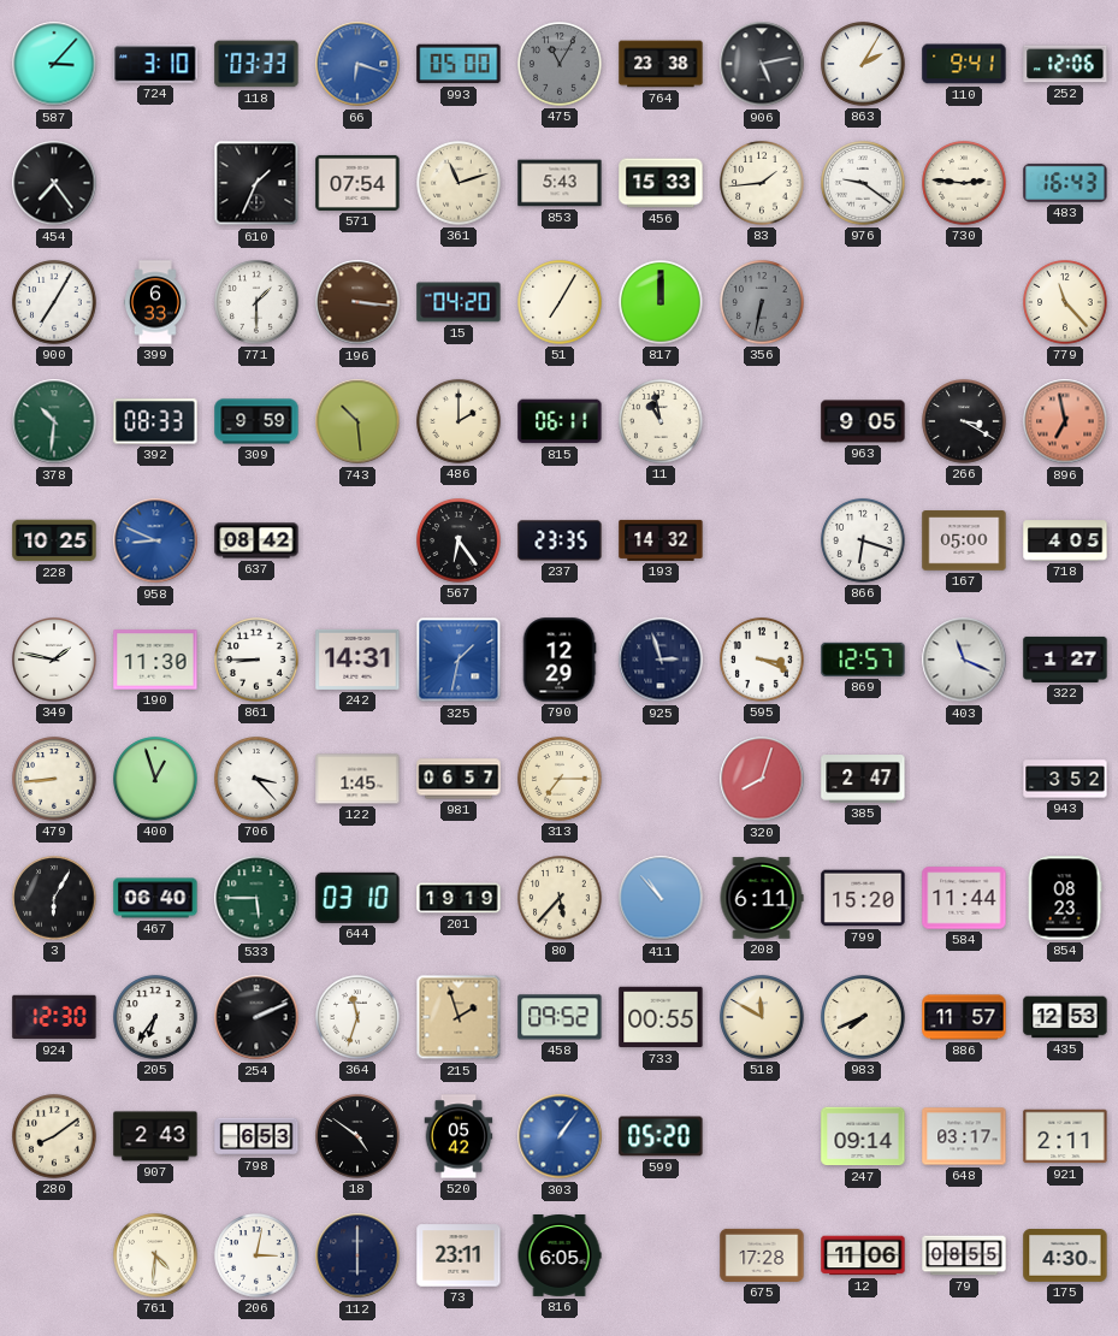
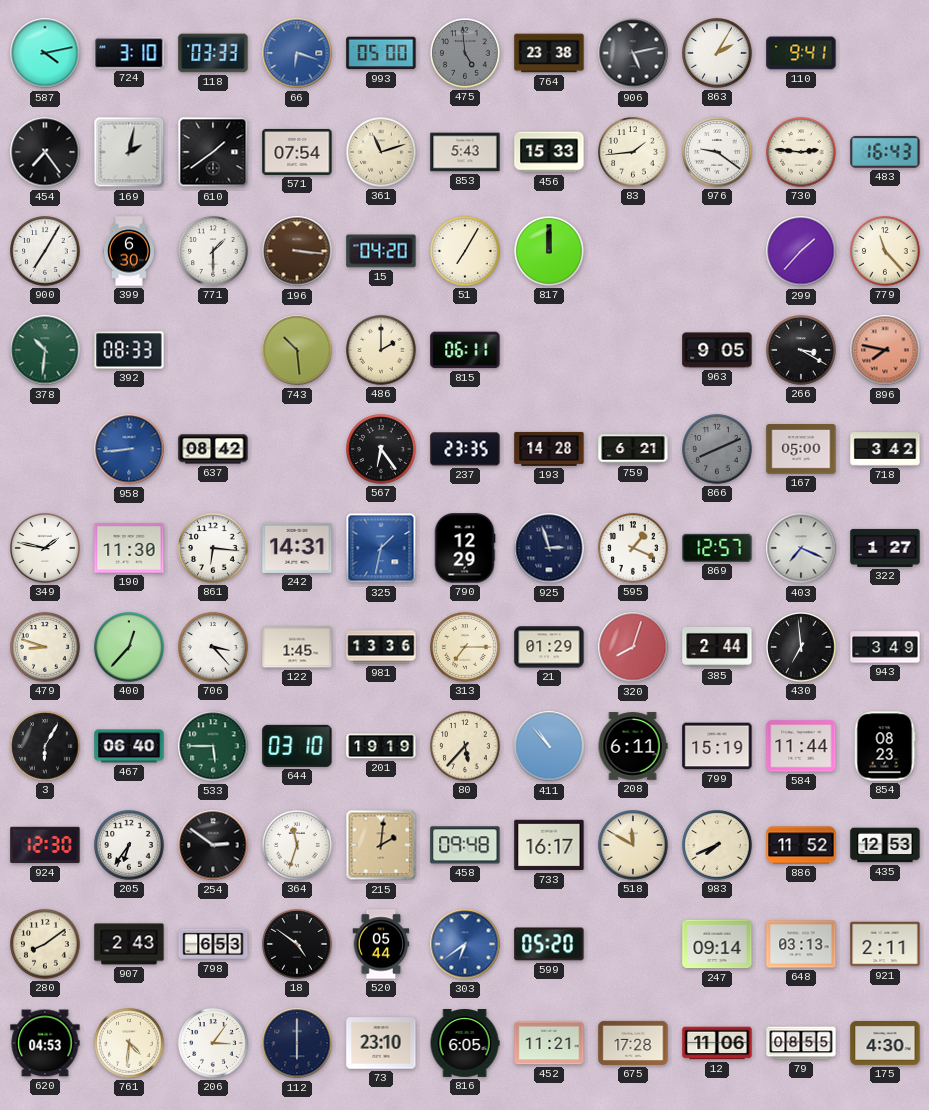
587: 3:07 -> 4:13 (45, 53)
475: 11:05 -> 4:59 (465, 53)
252: 12:06 -> none (1065, 64)
169: none -> 2:02 (129, 152)
610: 1:34 -> 1:39 (213, 152)
399: 6:33 -> 6:30 (129, 251)
356: 6:32 -> none (762, 302)
299: none -> 1:37 (801, 251)
309: 9:59 -> none (256, 421)
11: 10:58 -> none (661, 421)
896: 6:58 -> 7:47 (885, 350)
228: 10:25 -> none (54, 540)
958: 8:49 -> 8:44 (129, 449)
193: 14:32 -> 14:28 (549, 449)
759: none -> 6:21 (633, 449)
866: 6:18 -> 8:11 (717, 449)
866 dial: white -> grey (717, 449)
718: 4:05 -> 3:42 (885, 449)
861: 8:45 -> 6:16 (213, 548)
595: 3:19 -> 1:19 (633, 548)
403: 11:19 -> 7:19 (801, 548)
479: 8:44 -> 8:48 (45, 647)
400: 12:57 -> 12:37 (129, 647)
981: 06:57 -> 13:36 (381, 647)
21: none -> 01:29 (549, 647)
385: 2:47 -> 2:44 (717, 648)
430: none -> 6:59 (801, 647)
943: 3:52 -> 3:49 (885, 647)
799: 15:20 -> 15:19 (717, 746)
254: 2:11 -> 2:51 (213, 845)
215: 1:57 -> 2:01 (381, 845)
458: 09:52 -> 09:48 (465, 845)
733: 00:55 -> 16:17 (549, 845)
886: 11:57 -> 11:52 (801, 845)
520: 05:42 -> 05:44 (381, 944)
303: 1:06 -> 6:39 (465, 944)
648: 03:17 -> 03:13 (801, 944)
620: none -> 04:53 (45, 1043)
206: 3:02 -> 3:06 (213, 1043)
73: 23:11 -> 23:10 (381, 1043)
452: none -> 11:21 (549, 1043)
